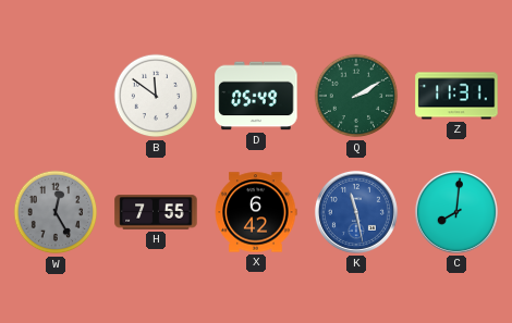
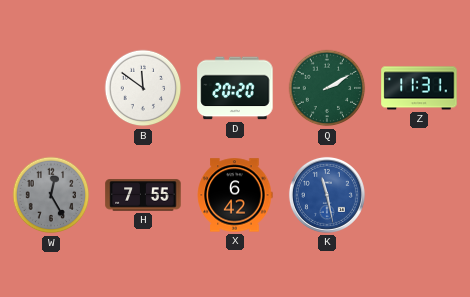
D: 05:49 -> 20:20 (235, 88)
C: 8:01 -> none (456, 212)
